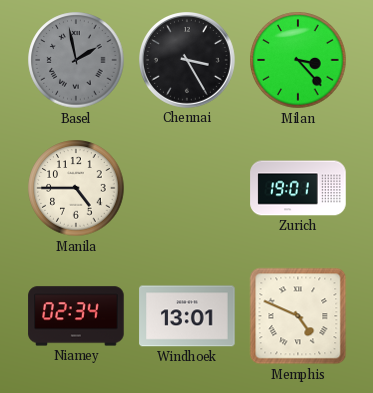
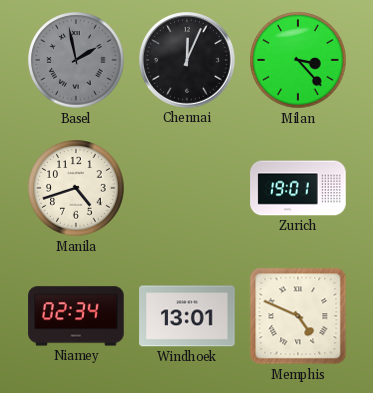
Chennai: 3:25 -> 12:04 (188, 61)
Manila: 4:45 -> 4:42 (76, 188)
